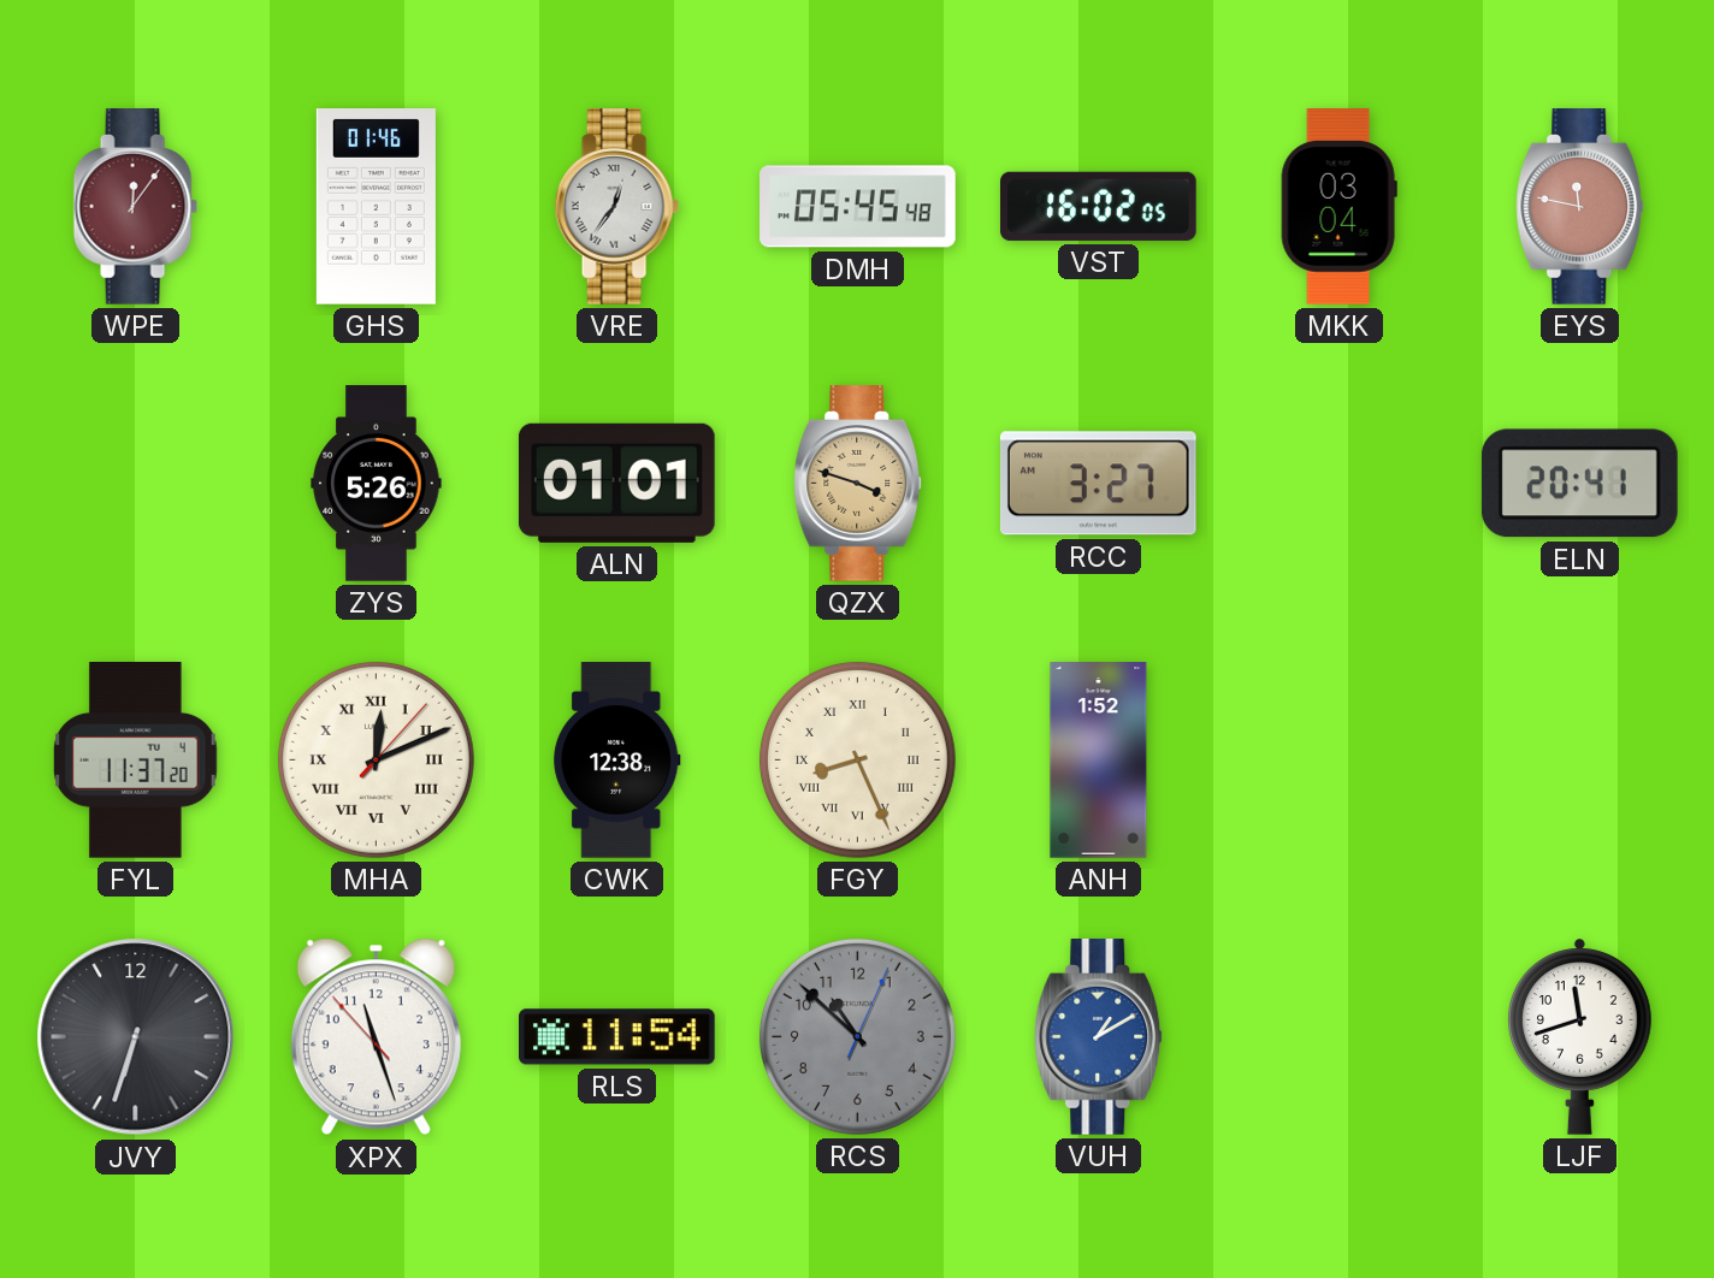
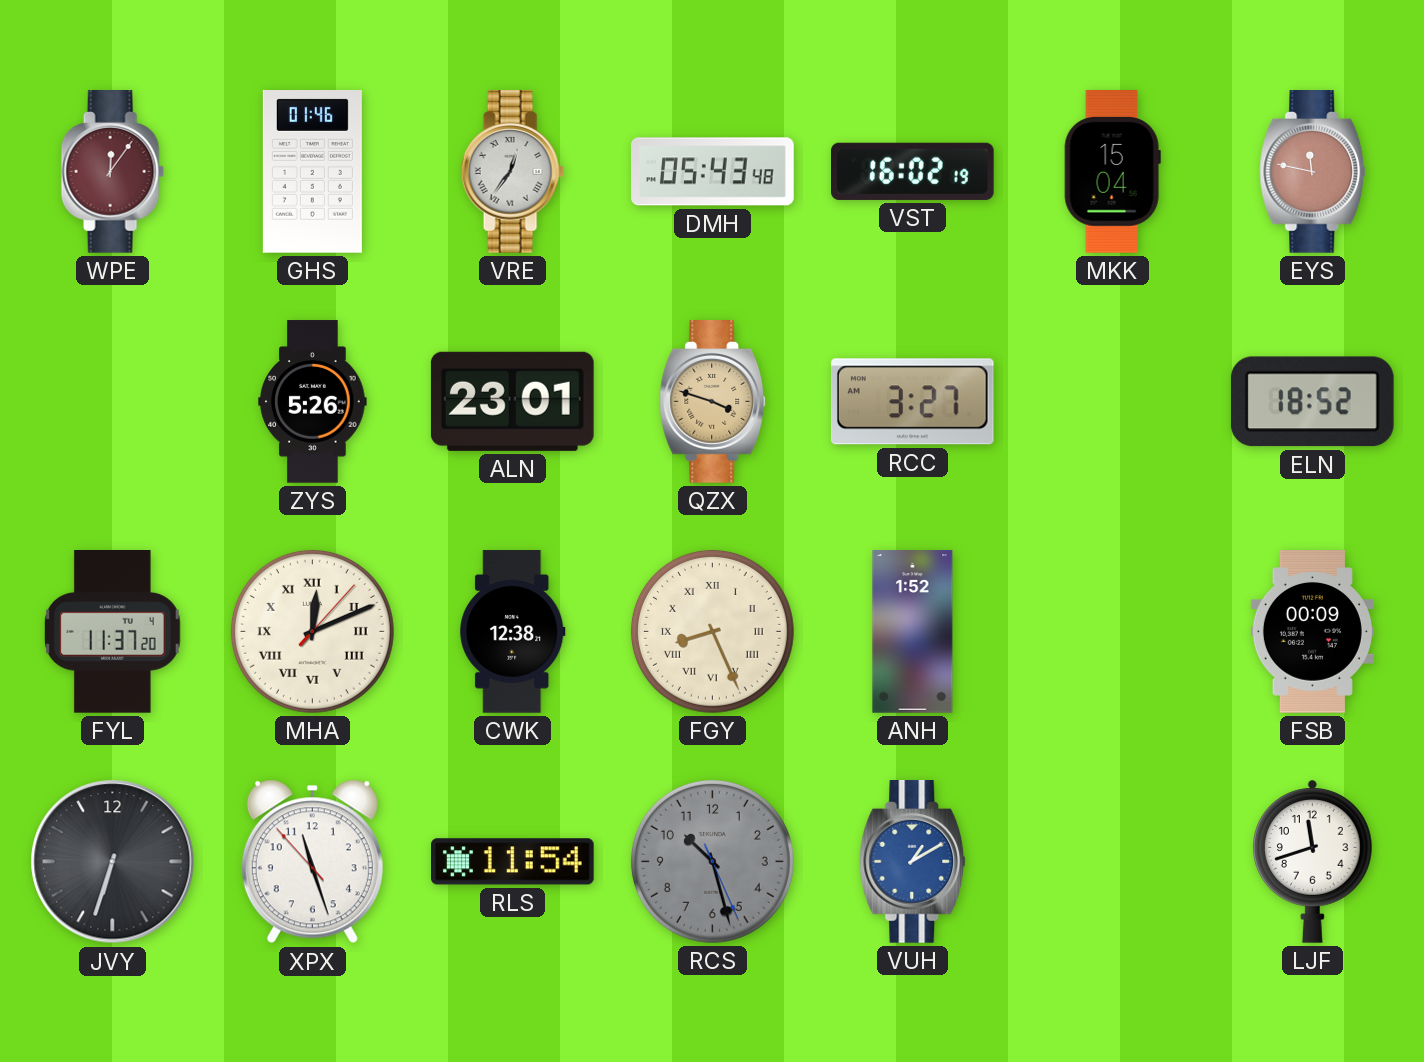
DMH: 05:45 -> 05:43 (713, 172)
VST: 16:02:05 -> 16:02:19 (913, 171)
MKK: 03:04 -> 15:04 (1112, 172)
ALN: 01:01 -> 23:01 (512, 401)
ELN: 20:41 -> 18:52 (1312, 402)
FSB: none -> 00:09 (1312, 632)
RCS: 10:52 -> 10:27 (712, 861)
